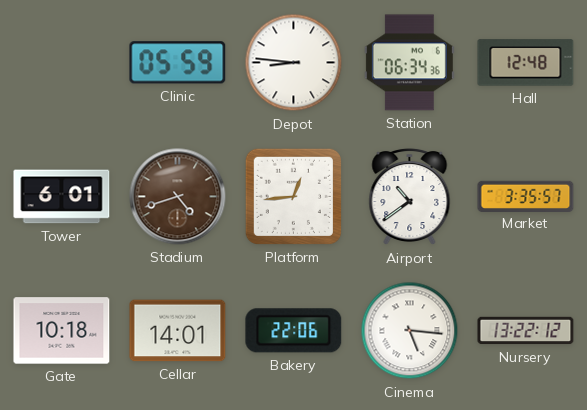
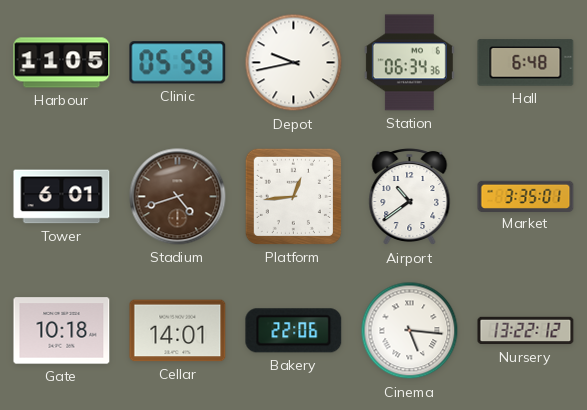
Harbour: none -> 11:05 (62, 63)
Depot: 8:46 -> 9:43 (294, 63)
Hall: 12:48 -> 6:48 (526, 63)
Market: 3:35:57 -> 3:35:01 (526, 196)
